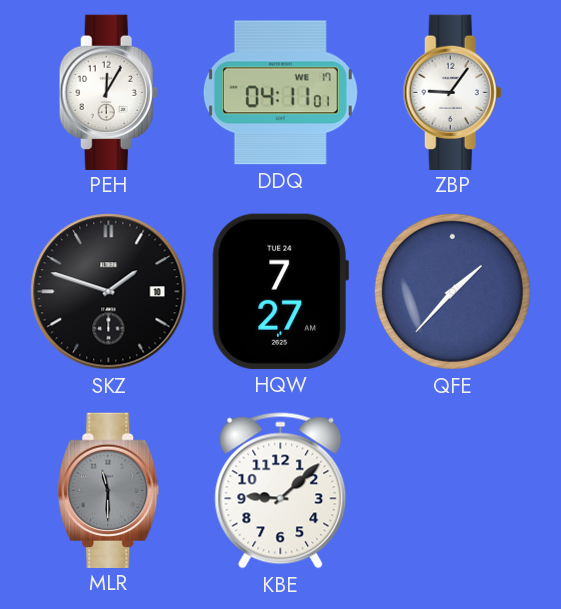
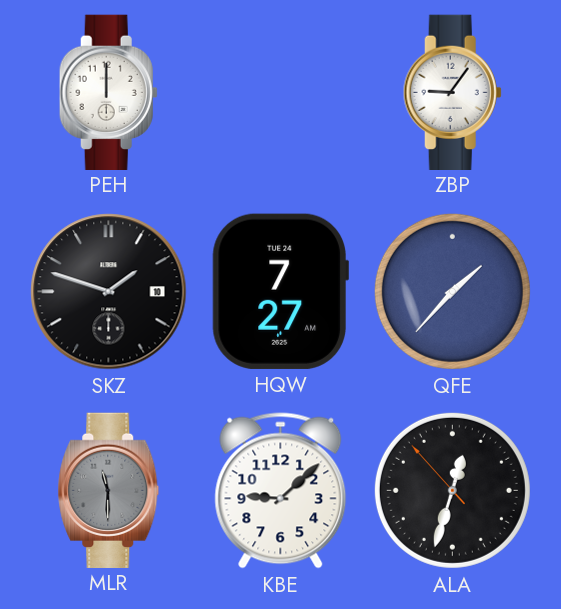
PEH: 12:05 -> 12:00 (108, 92)
DDQ: 04:11 -> none (280, 93)
ALA: none -> 12:32 (452, 490)
